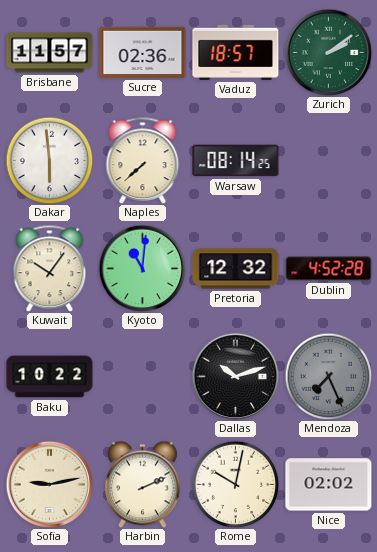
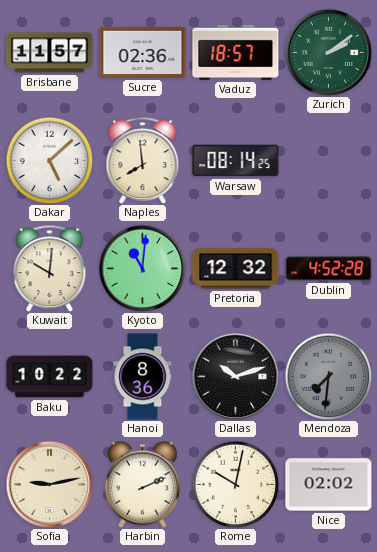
Dakar: 5:59 -> 5:08 (49, 160)
Naples: 7:38 -> 7:59 (143, 160)
Kuwait: 10:06 -> 10:01 (50, 268)
Hanoi: none -> 8:36 (143, 377)
Mendoza: 7:26 -> 7:31 (328, 376)
